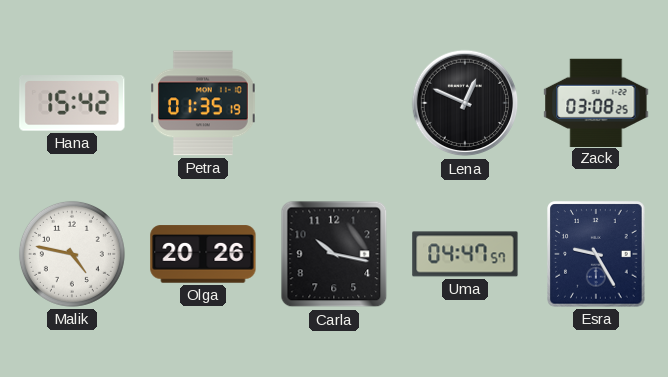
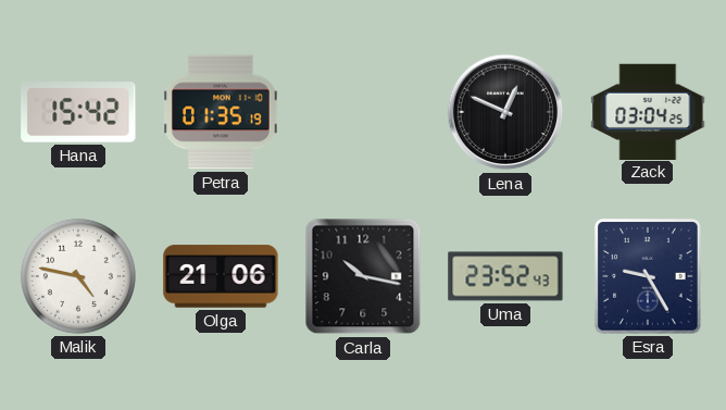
Zack: 03:08 -> 03:04 (648, 111)
Olga: 20:26 -> 21:06 (221, 276)
Uma: 04:47 -> 23:52 (505, 276)
